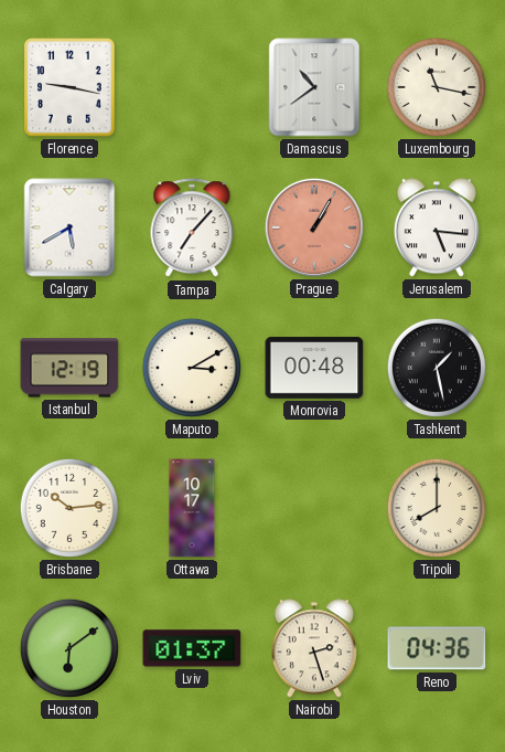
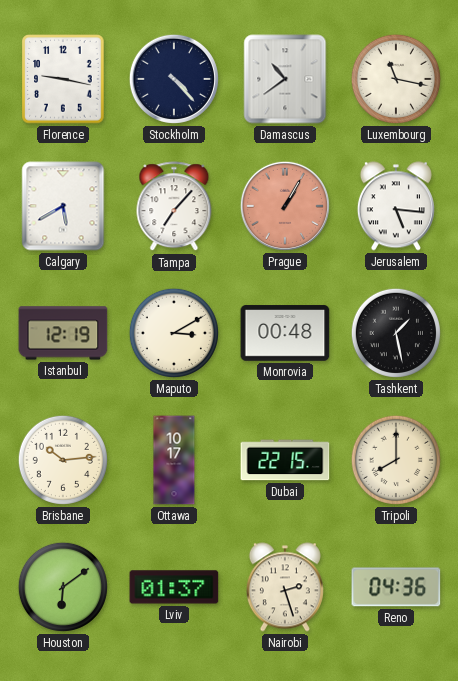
Stockholm: none -> 4:23 (174, 79)
Dubai: none -> 22:15 (285, 460)
